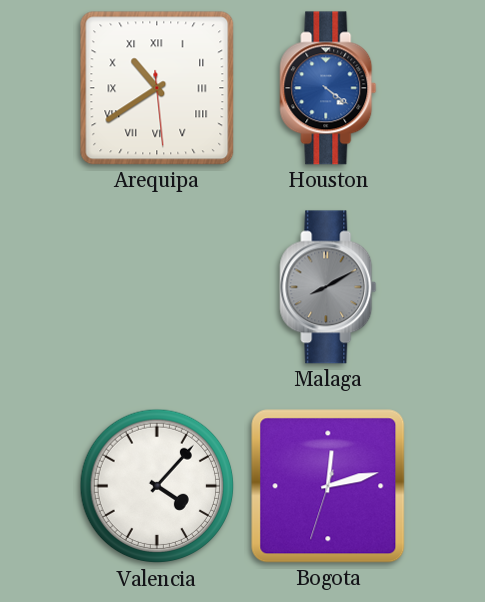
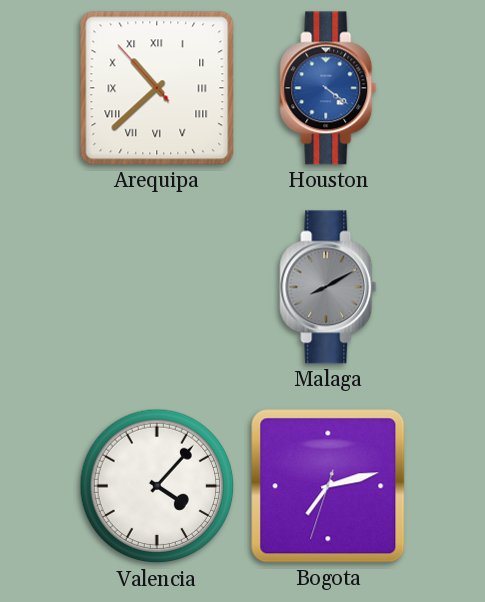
Arequipa: 10:39 -> 10:37 (157, 88)
Bogota: 12:12 -> 7:12 (328, 486)
